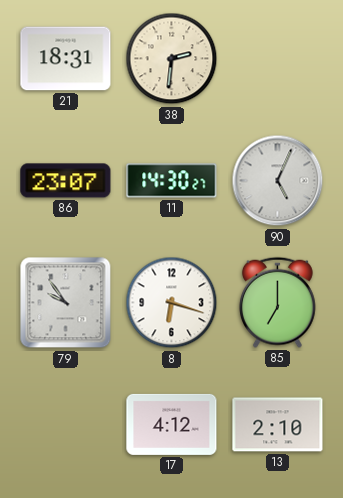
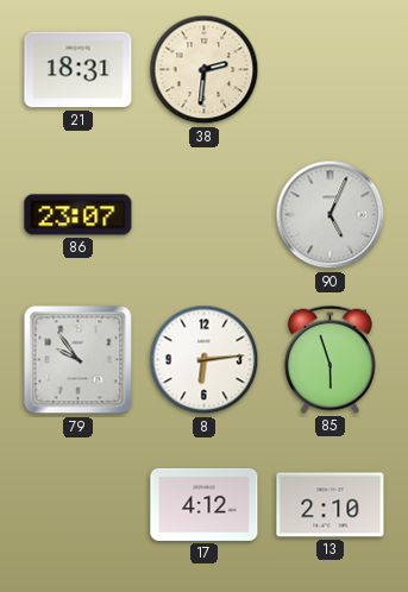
11: 14:30 -> none (172, 181)
8: 6:18 -> 6:14 (205, 360)
85: 7:00 -> 5:57 (329, 359)
